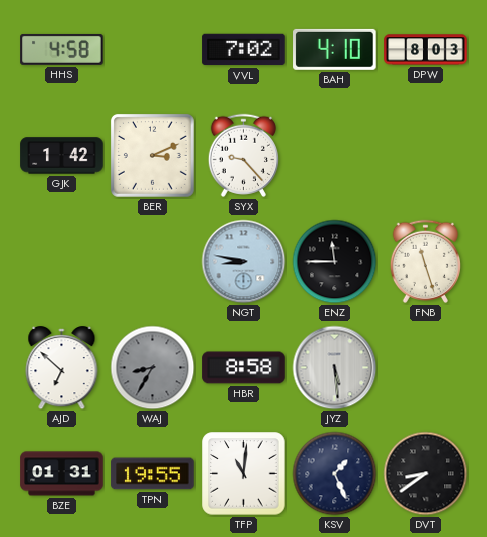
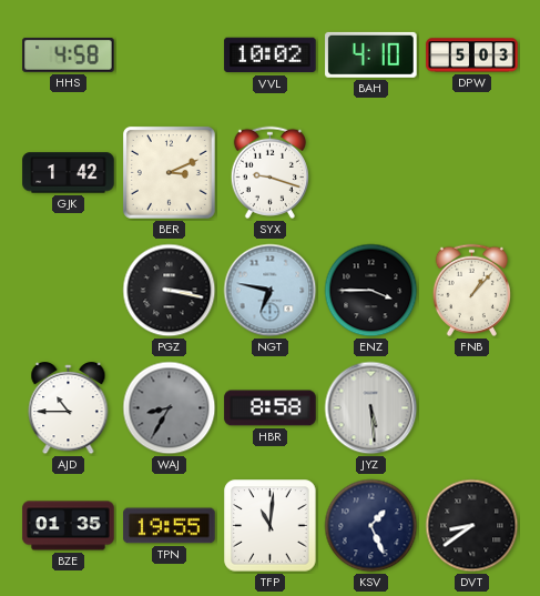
VVL: 7:02 -> 10:02 (271, 55)
DPW: 8:03 -> 5:03 (472, 55)
SYX: 9:23 -> 9:18 (269, 172)
PGZ: none -> 3:17 (170, 291)
NGT: 8:47 -> 6:47 (271, 291)
ENZ: 11:45 -> 3:45 (371, 291)
FNB: 11:27 -> 1:07 (471, 290)
AJD: 6:52 -> 10:45 (69, 408)
BZE: 01:31 -> 01:35 (69, 526)
